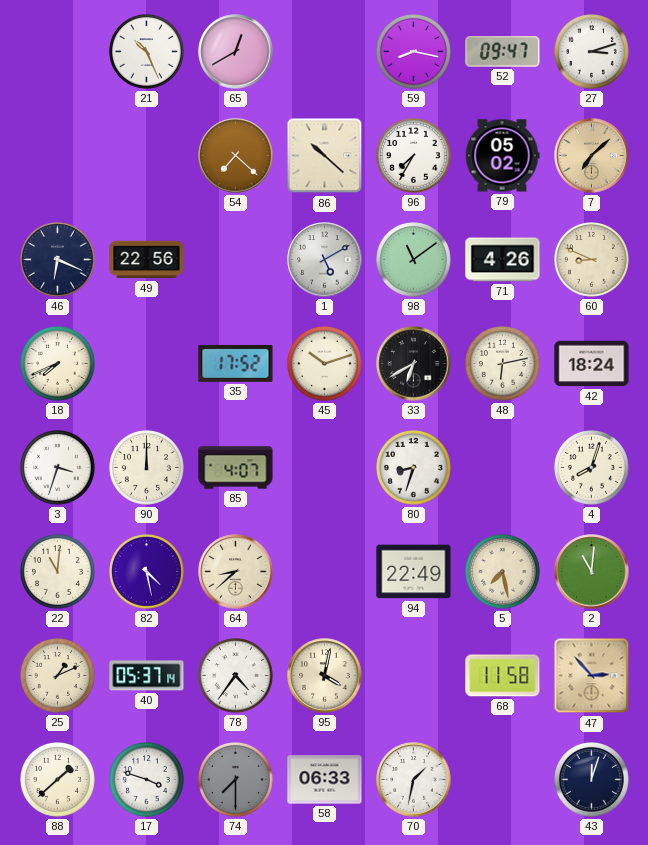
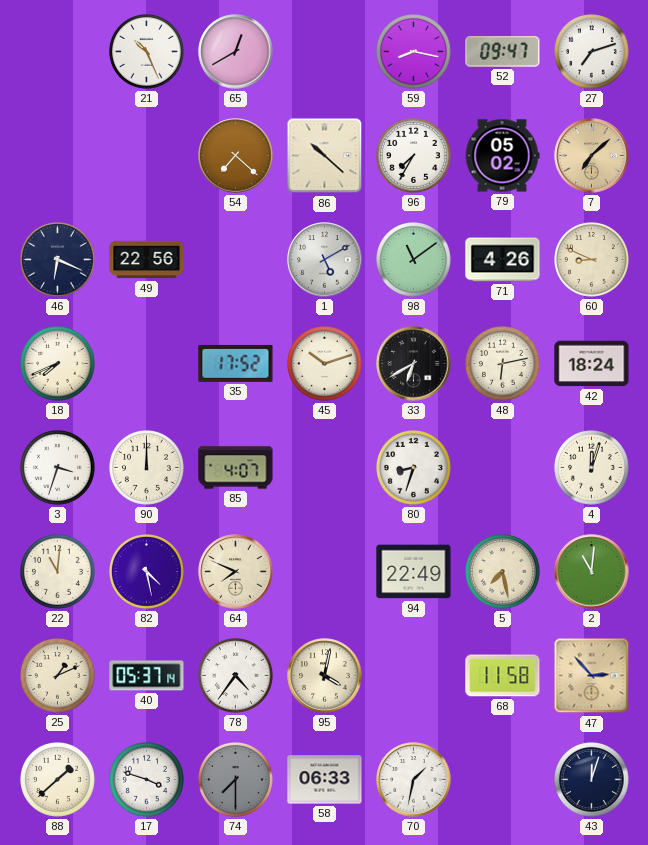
27: 3:12 -> 7:12 (592, 52)
4: 8:03 -> 12:03 (592, 468)
64: 8:38 -> 7:49 (236, 572)
